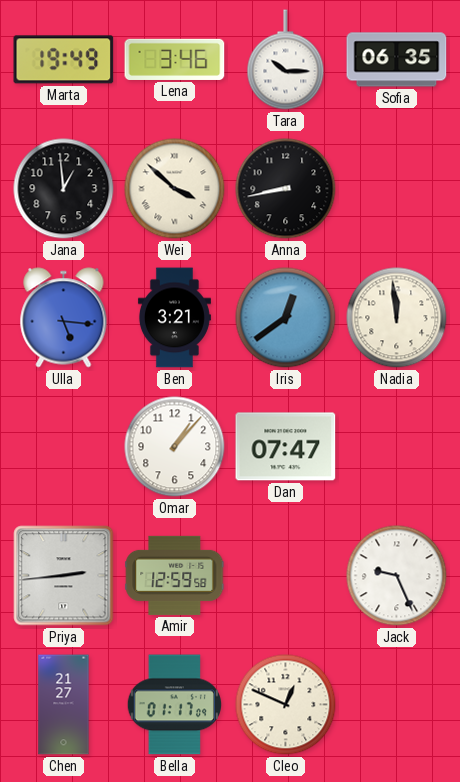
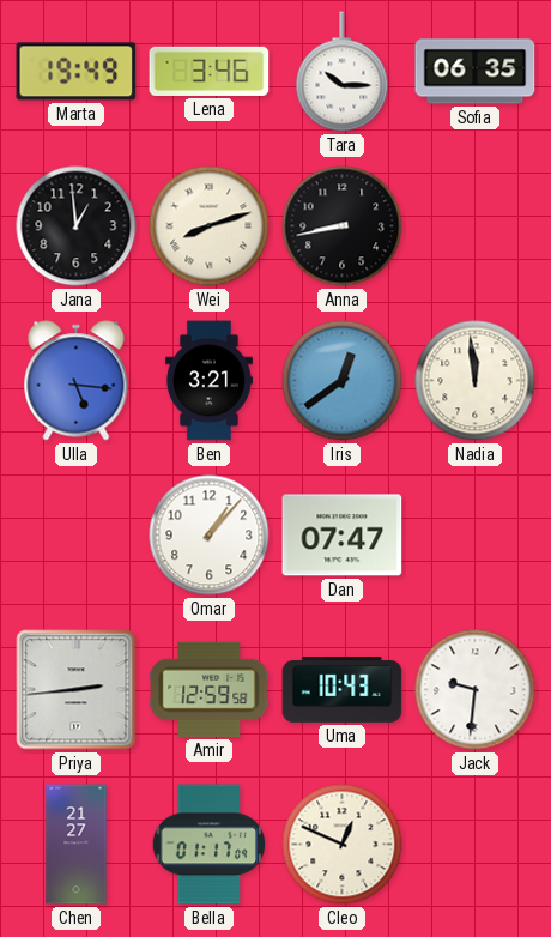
Wei: 3:52 -> 8:12 (210, 226)
Uma: none -> 10:43 (343, 690)
Jack: 9:26 -> 9:31 (476, 690)
